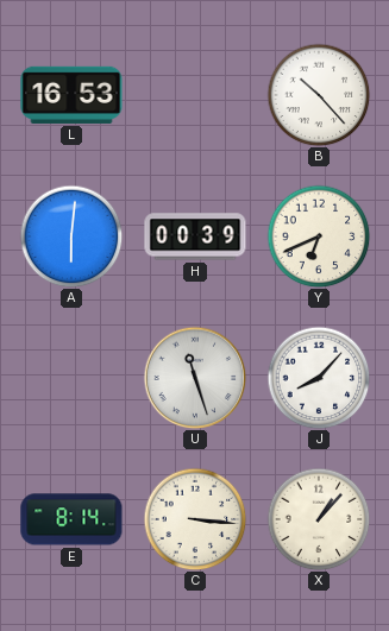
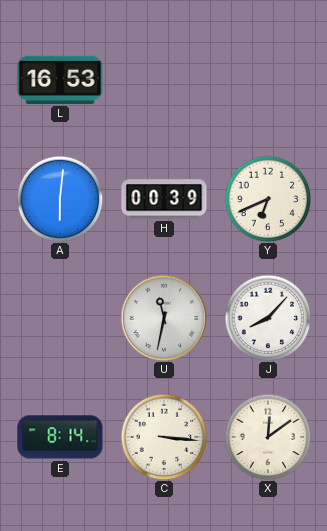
B: 10:23 -> none (319, 95)
U: 11:27 -> 11:32 (164, 318)
X: 1:07 -> 12:09 (268, 437)
